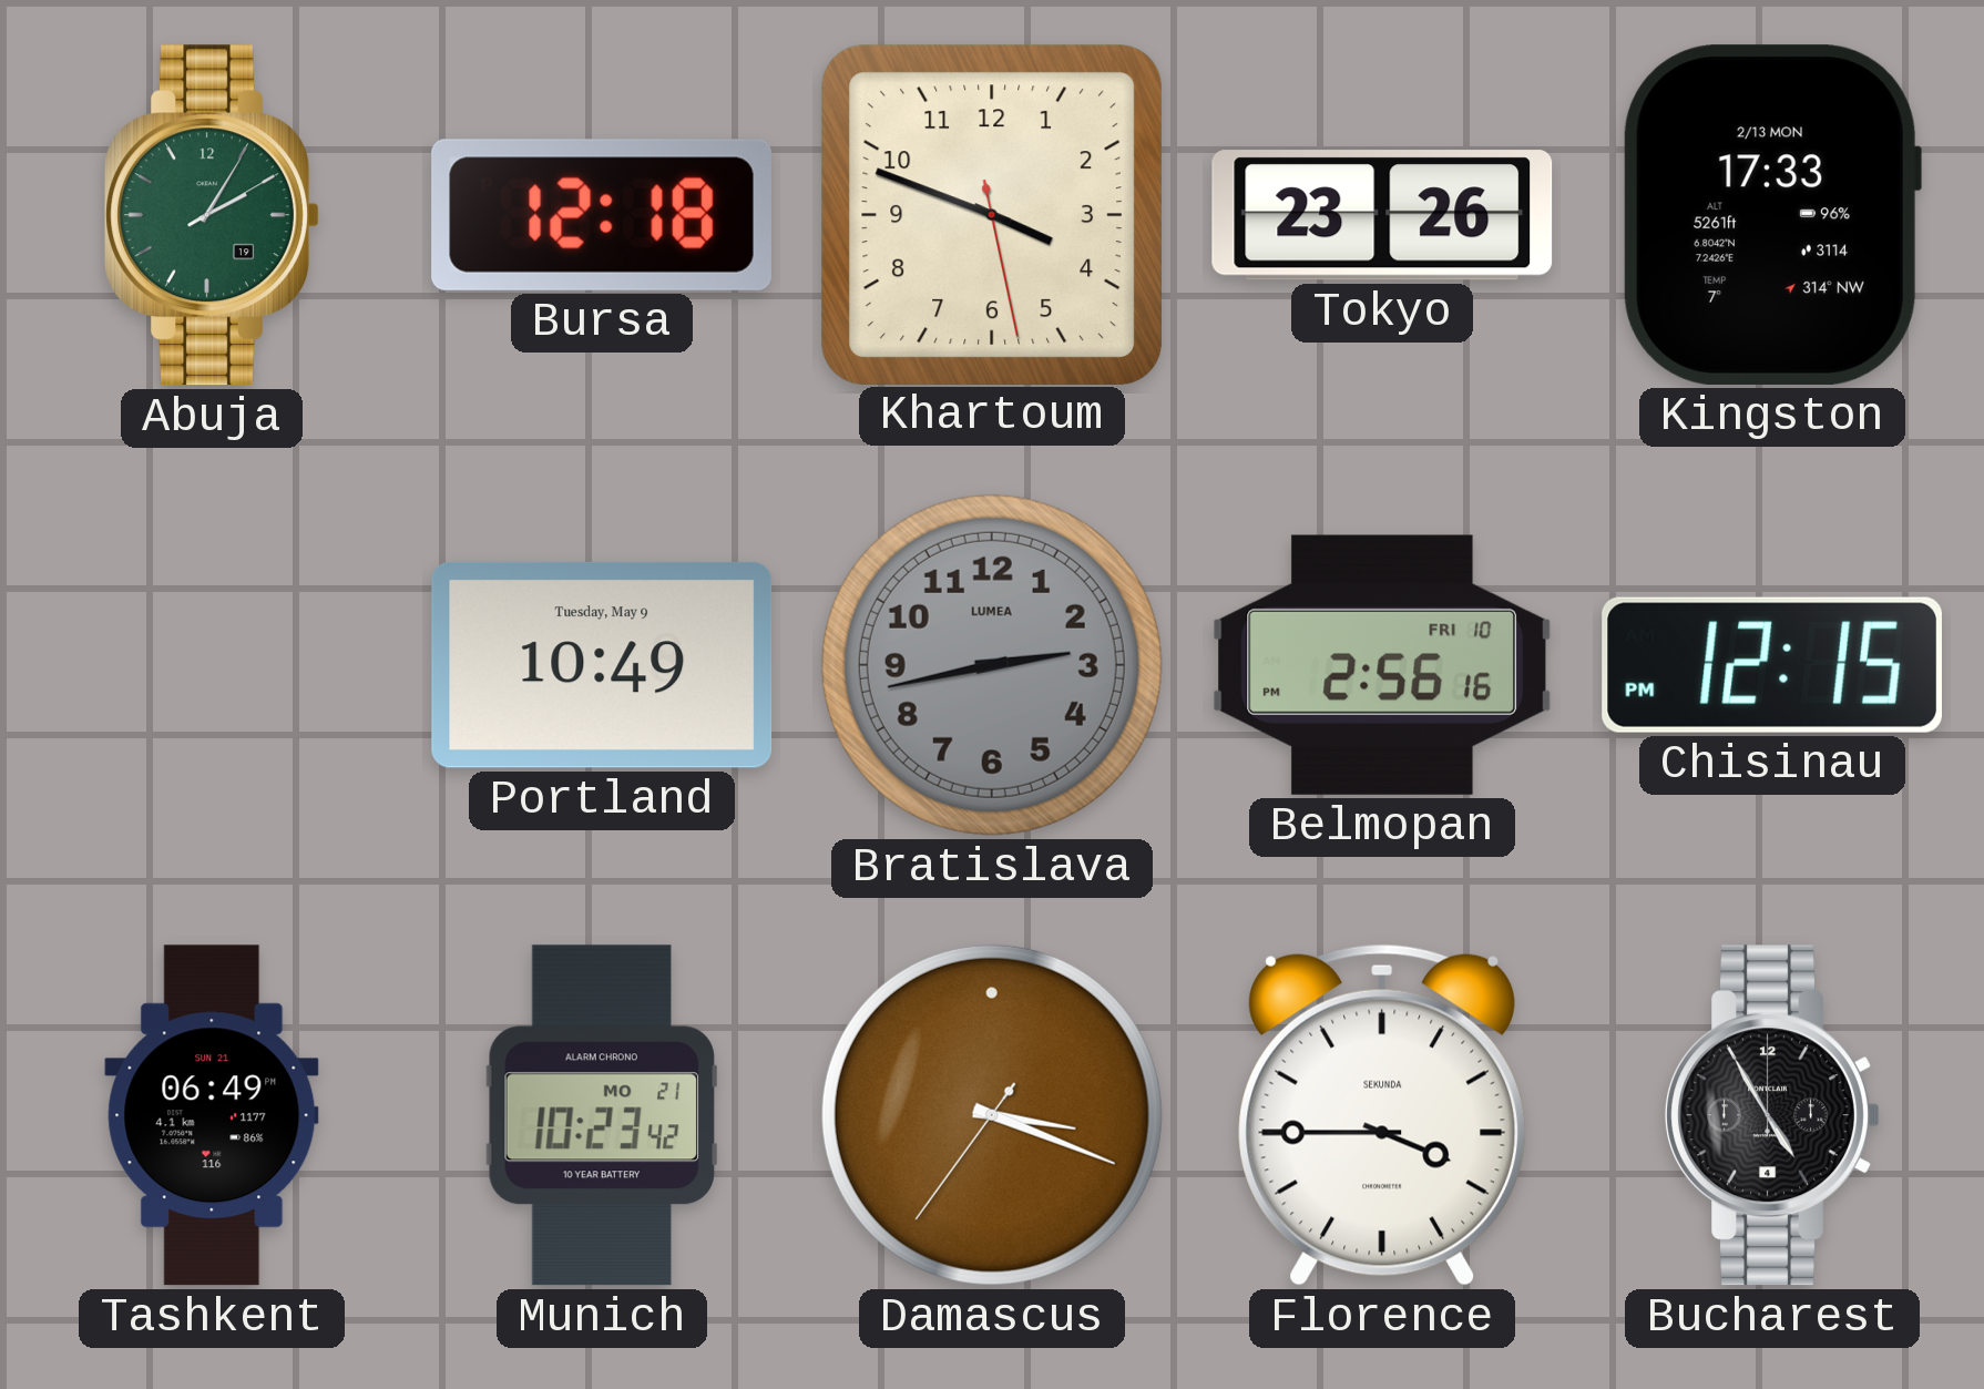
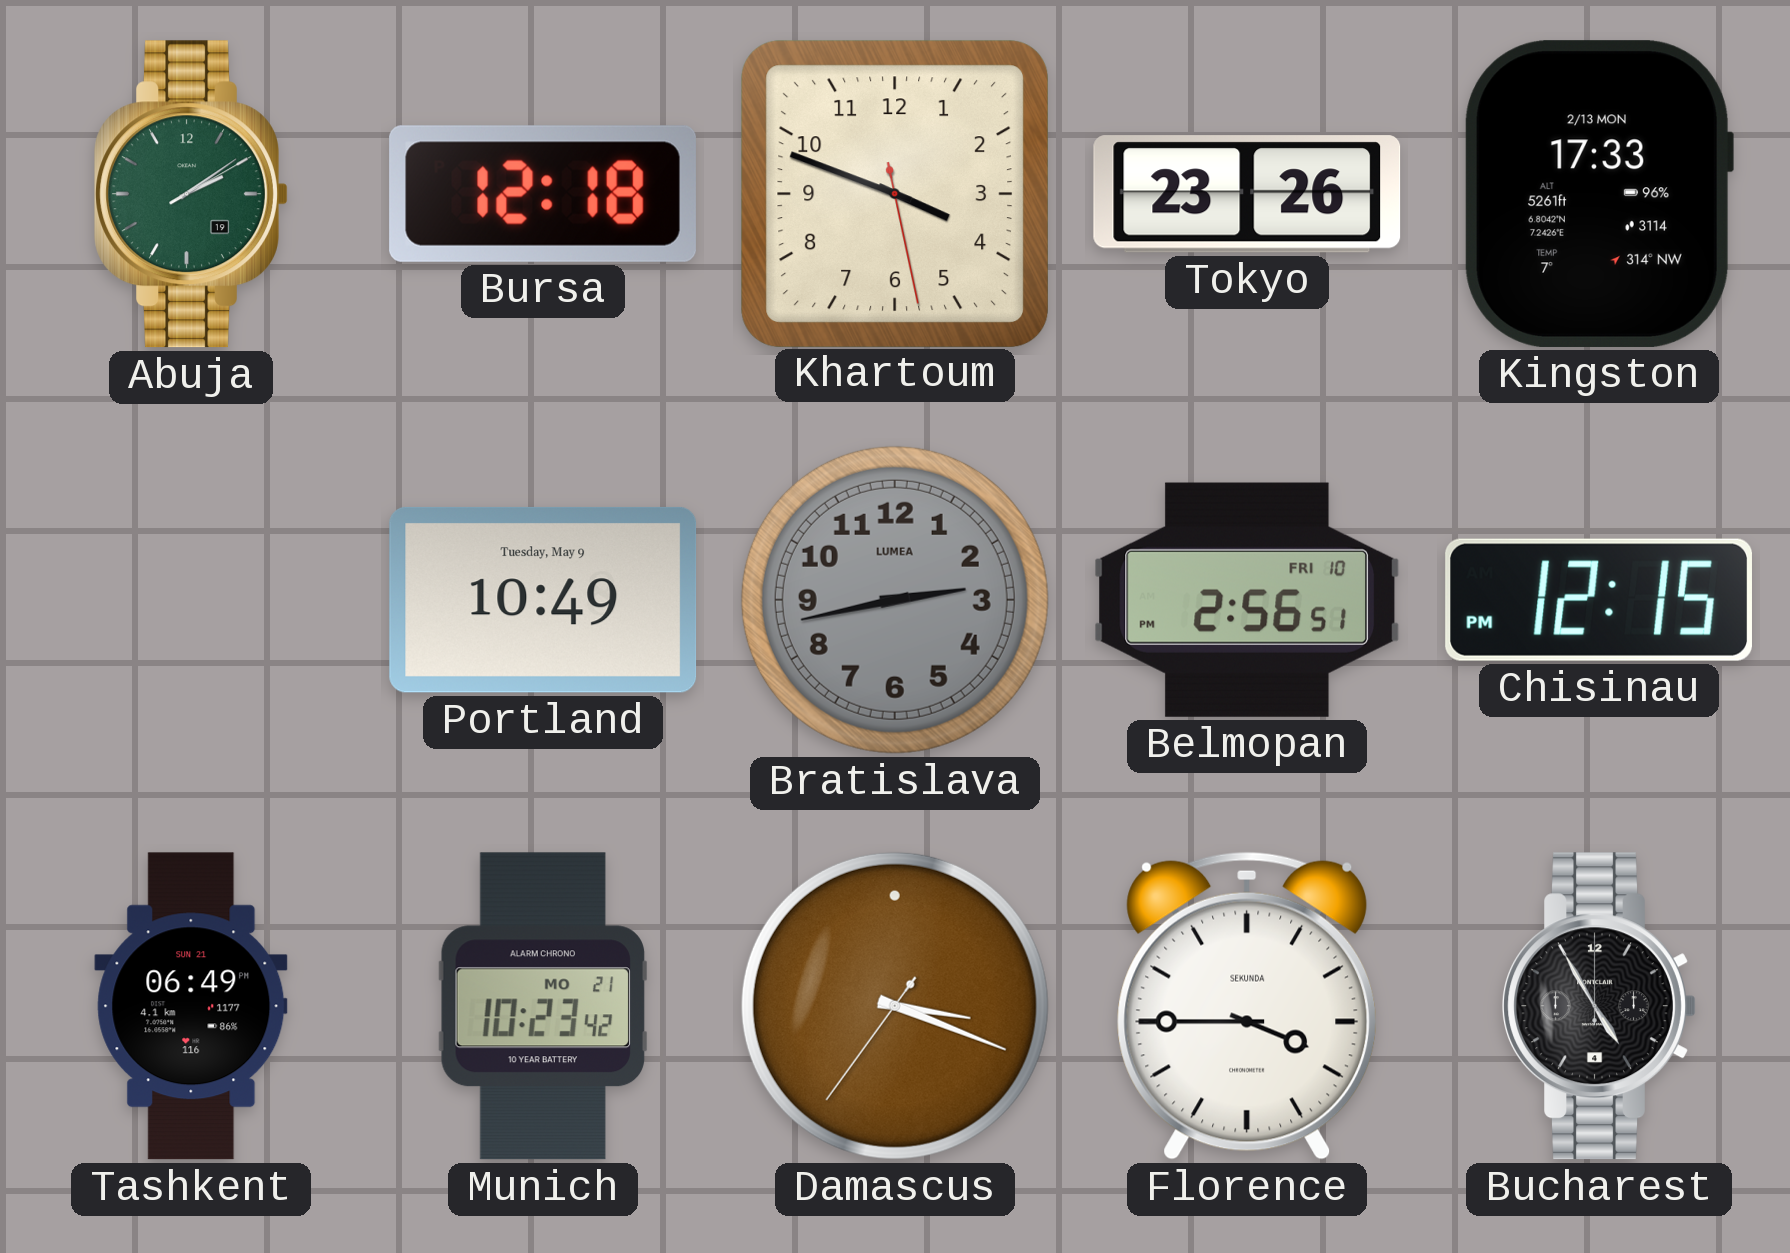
Abuja: 2:05 -> 2:09 (191, 194)
Belmopan: 2:56:16 PM -> 2:56:51 PM (1247, 600)
